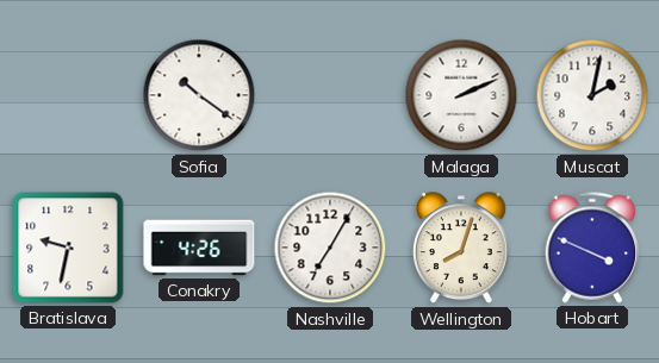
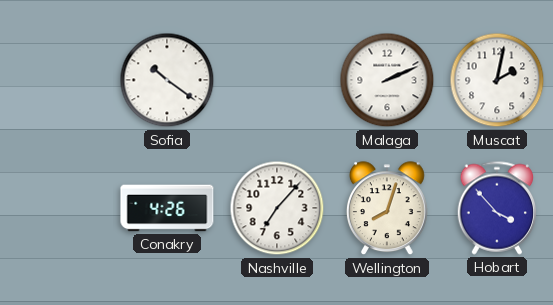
Bratislava: 9:32 -> none (68, 248)
Nashville: 7:05 -> 7:07 (277, 208)
Hobart: 3:49 -> 3:53 (497, 208)
